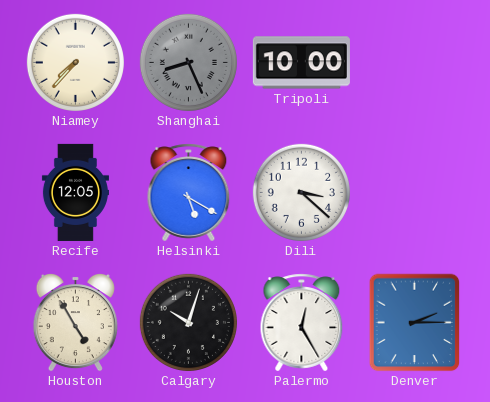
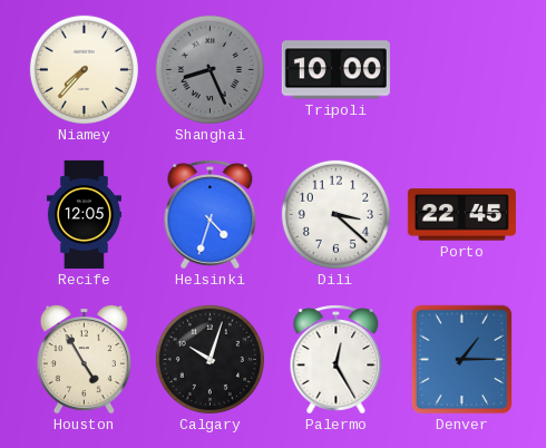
Helsinki: 5:20 -> 4:33 (211, 215)
Porto: none -> 22:45 (461, 215)
Denver: 2:15 -> 1:15 (462, 360)
